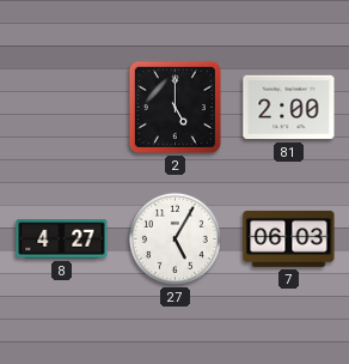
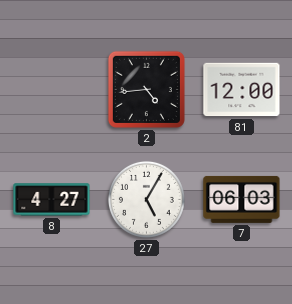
2: 5:00 -> 4:44 (146, 89)
81: 2:00 -> 12:00 (242, 90)
